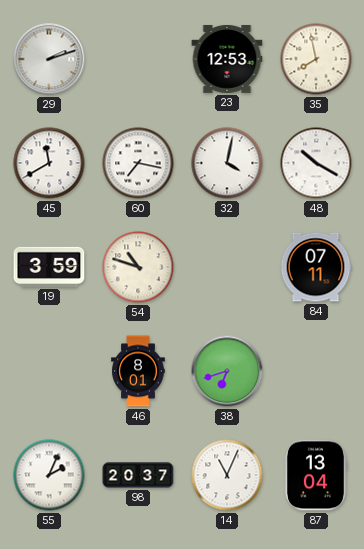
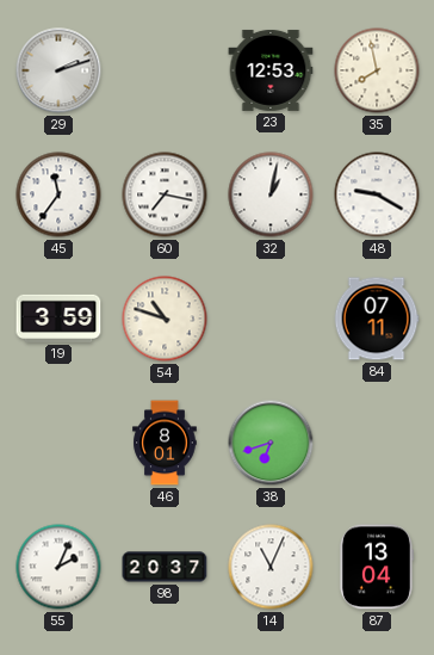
45: 11:40 -> 11:36 (58, 194)
32: 4:02 -> 1:02 (271, 194)
48: 10:20 -> 9:20 (377, 194)
